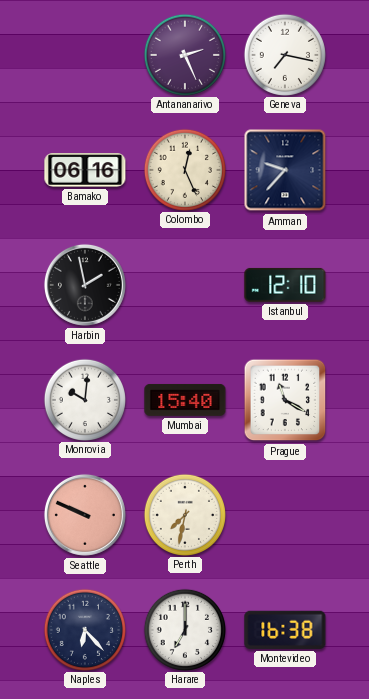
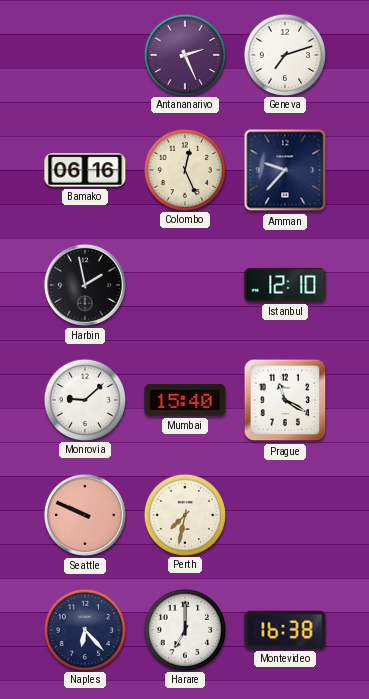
Geneva: 7:17 -> 7:12 (284, 54)
Monrovia: 10:01 -> 9:08 (84, 399)
